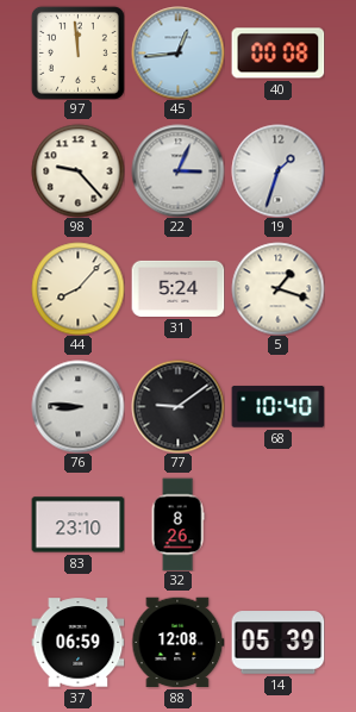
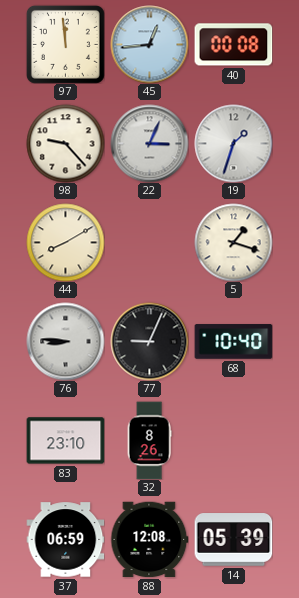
44: 8:07 -> 8:10 (65, 242)
31: 5:24 -> none (177, 288)
77: 9:09 -> 9:04 (149, 341)
